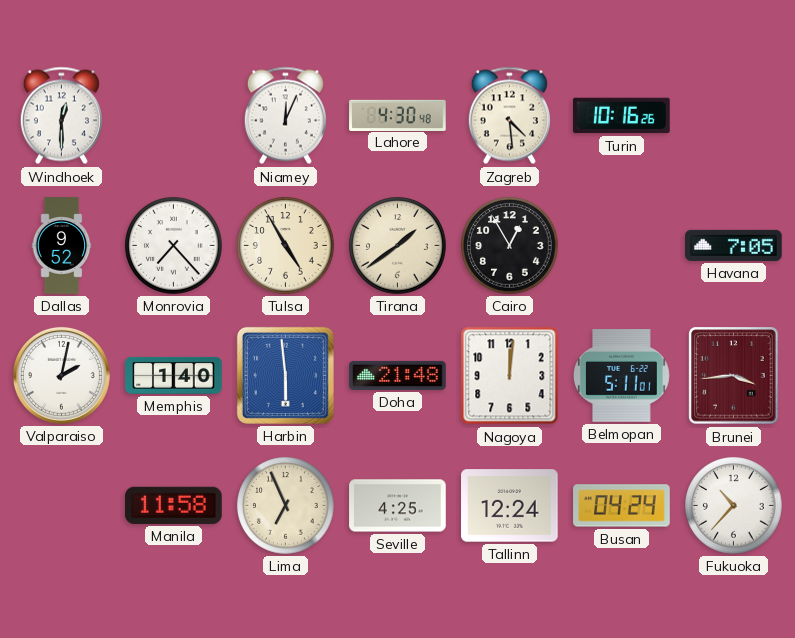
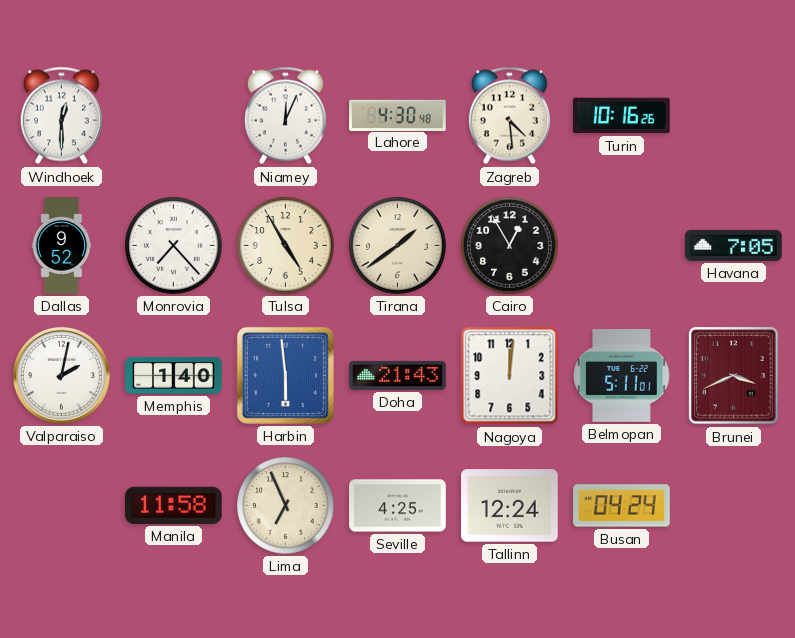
Doha: 21:48 -> 21:43 (398, 375)
Brunei: 3:44 -> 3:41 (734, 376)
Fukuoka: 10:37 -> none (734, 506)
